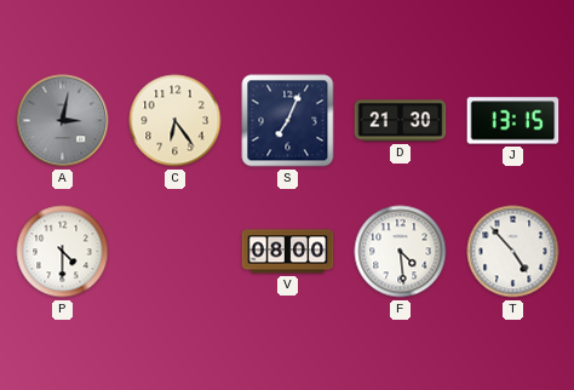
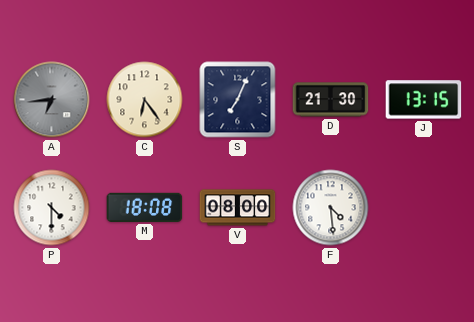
A: 3:02 -> 6:44 (52, 100)
M: none -> 18:08 (145, 207)
T: 4:53 -> none (513, 252)
